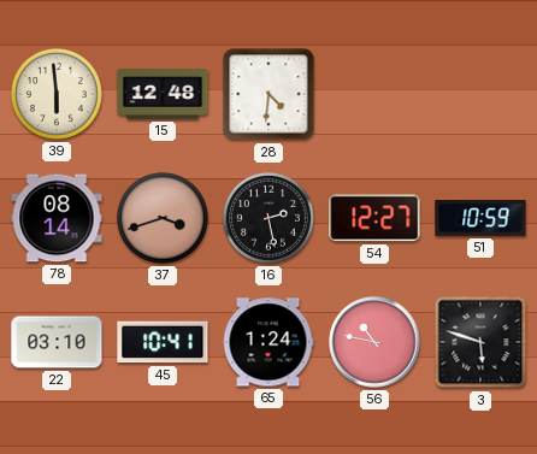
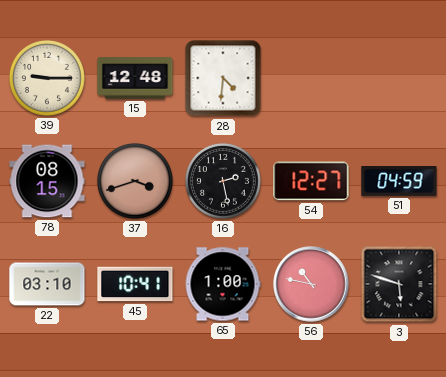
39: 5:59 -> 9:15 (47, 78)
78: 08:14 -> 08:15 (47, 181)
51: 10:59 -> 04:59 (399, 182)
65: 1:24 -> 1:00 (223, 284)
